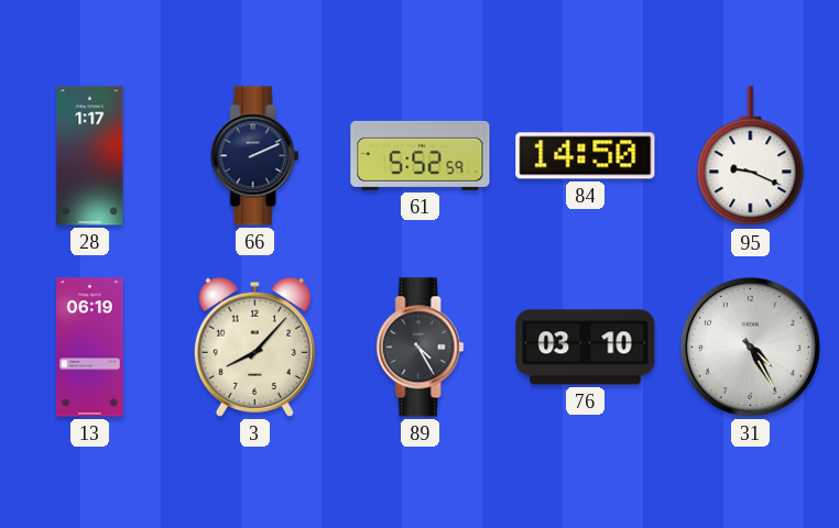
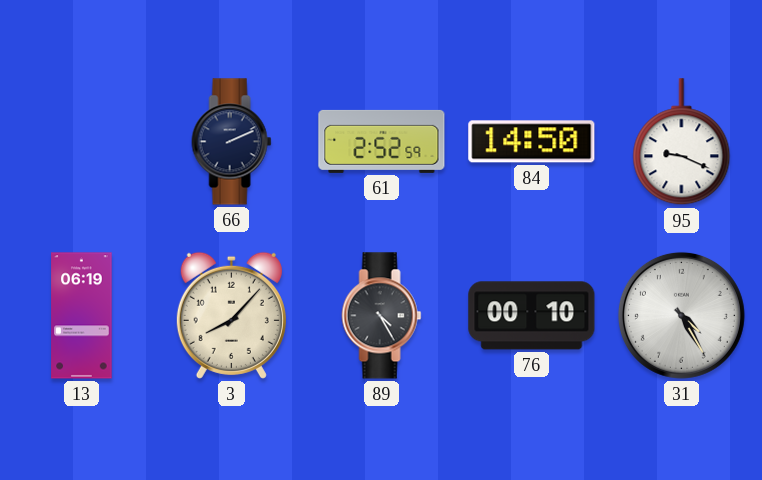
28: 1:17 -> none (90, 156)
61: 5:52 -> 2:52 (382, 141)
76: 03:10 -> 00:10 (532, 316)
